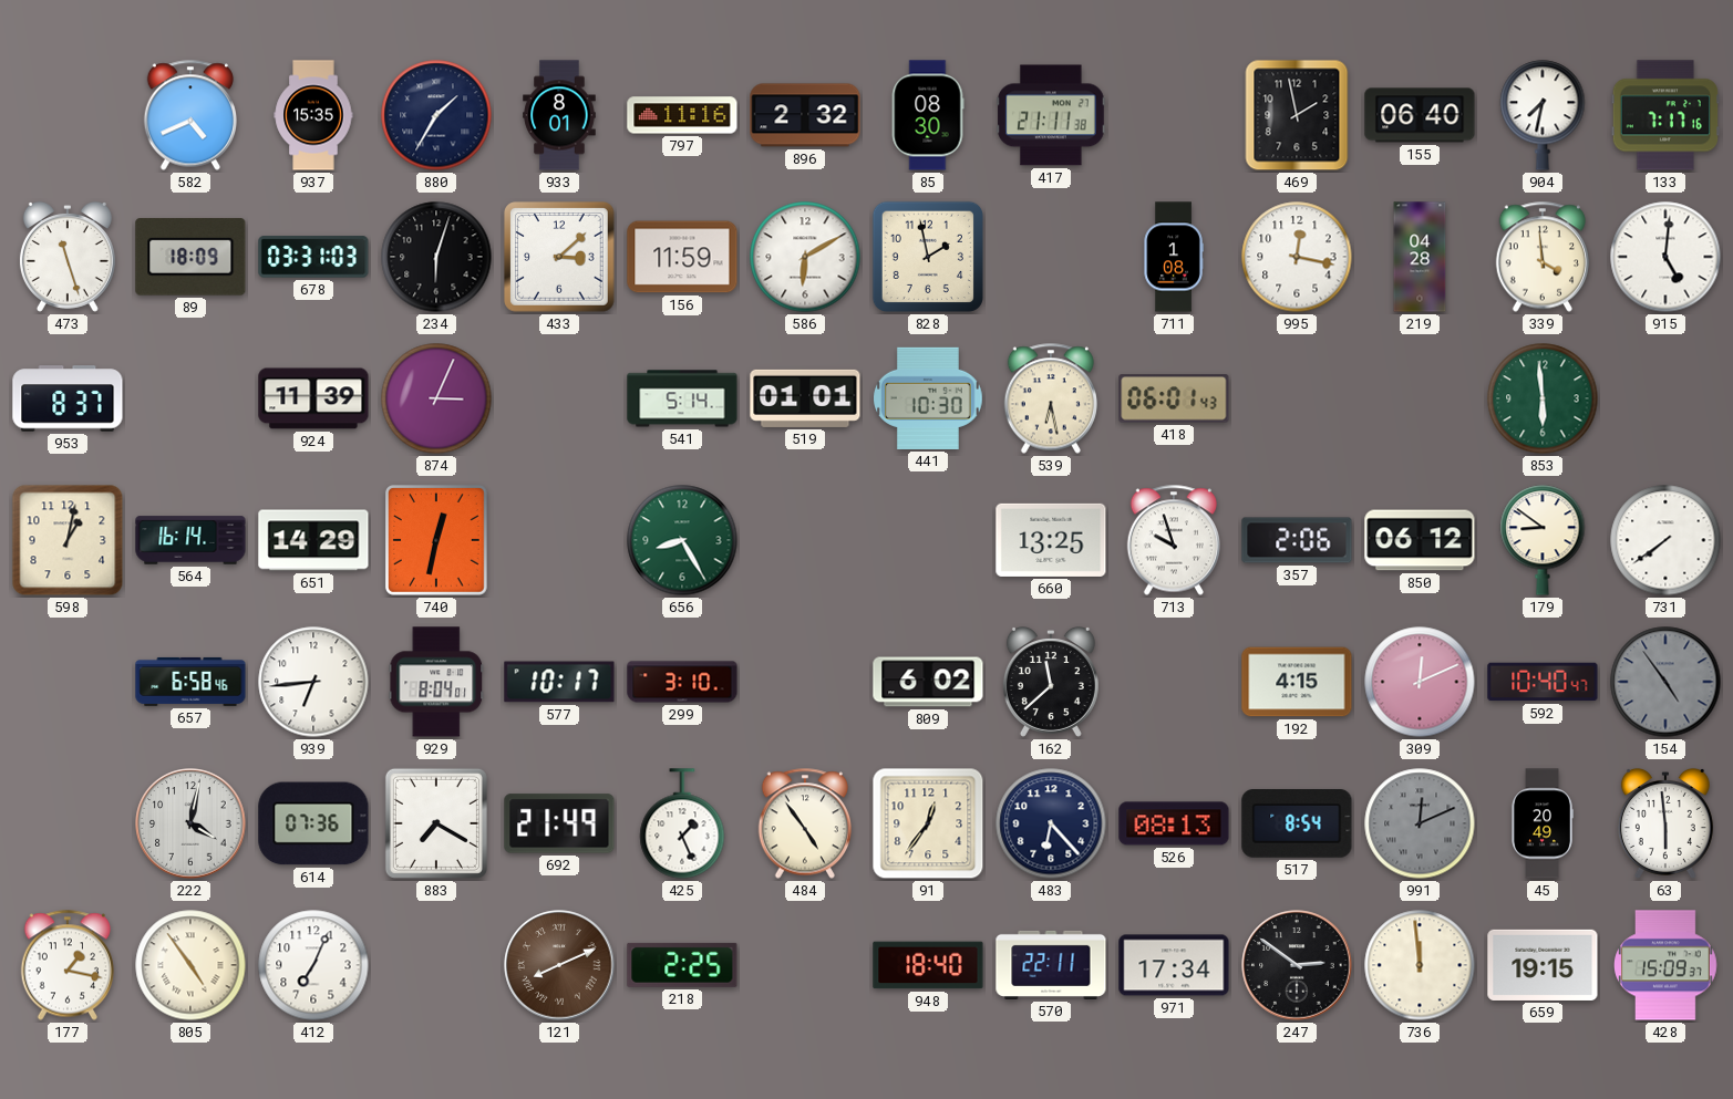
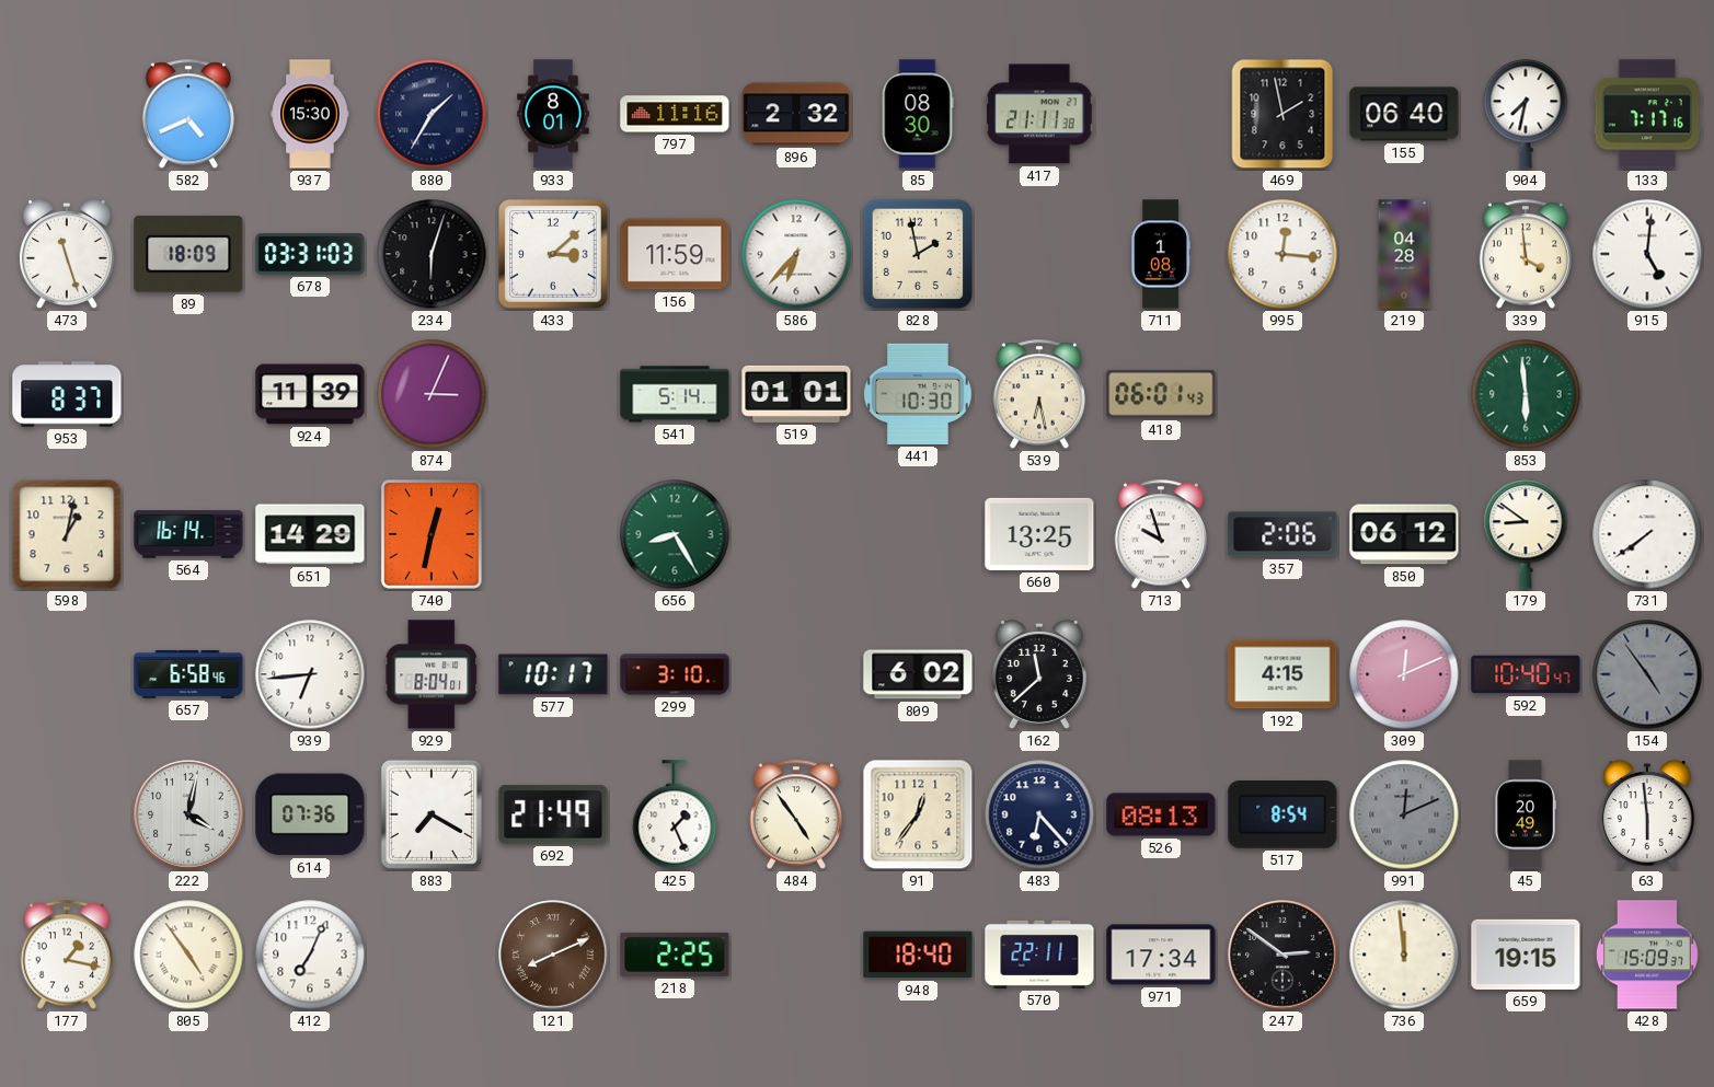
937: 15:35 -> 15:30 (310, 114)
586: 6:10 -> 6:37 (796, 254)
995: 12:17 -> 12:16 (1282, 254)
